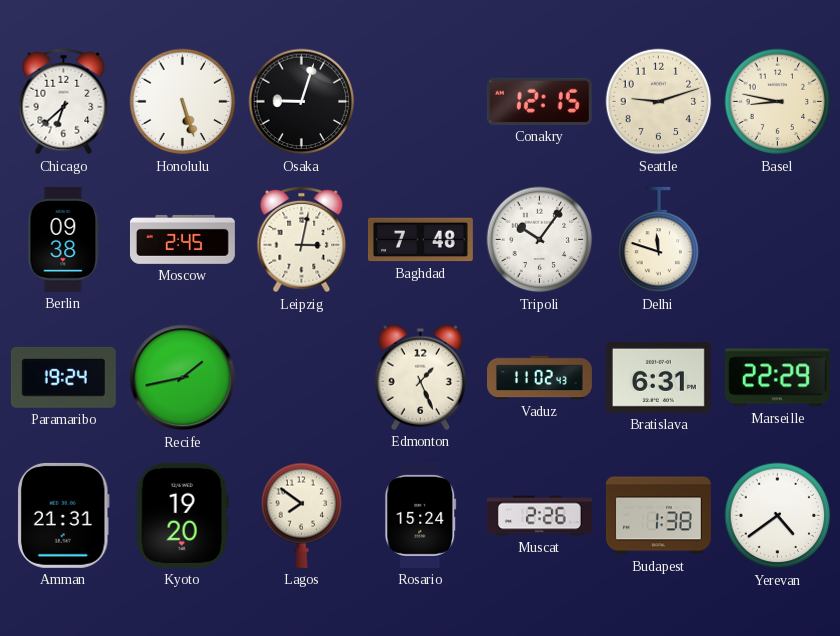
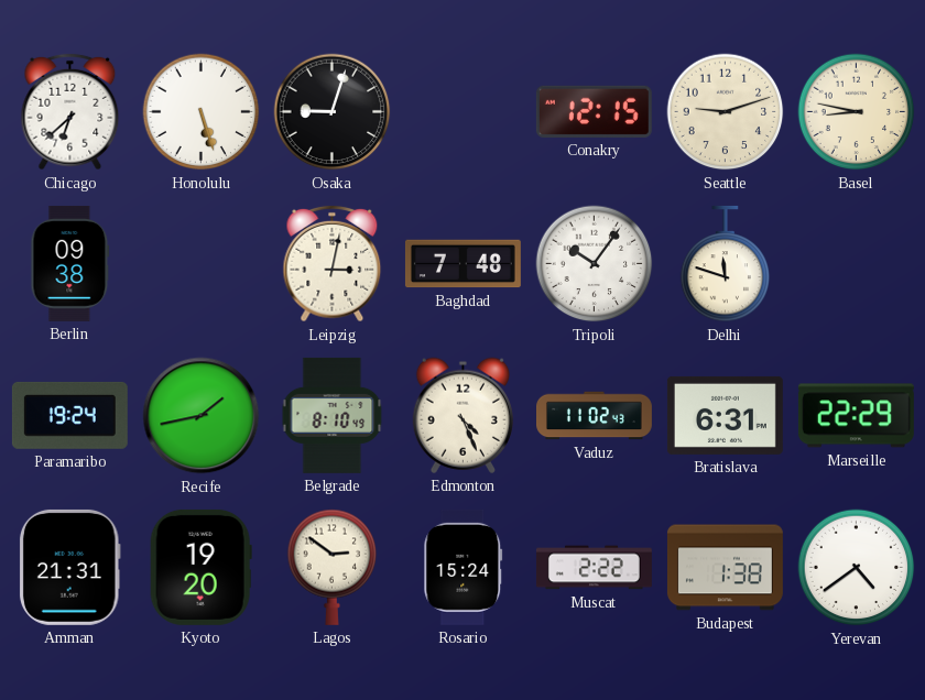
Moscow: 2:45 -> none (182, 239)
Belgrade: none -> 8:10 (333, 415)
Edmonton: 1:26 -> 4:26 (463, 415)
Lagos: 7:51 -> 2:51 (333, 567)
Muscat: 2:26 -> 2:22 (594, 568)
